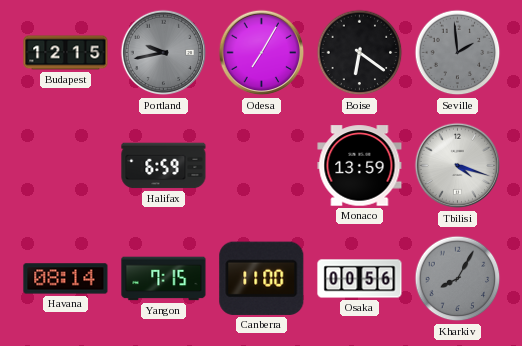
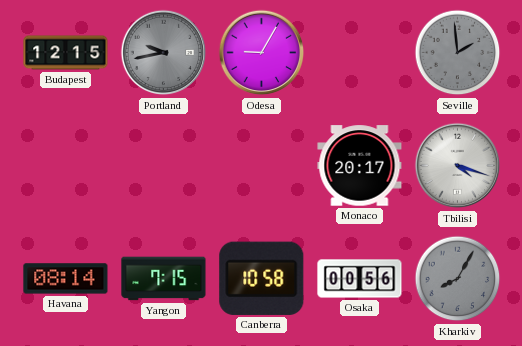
Odesa: 7:05 -> 9:05 (262, 53)
Boise: 6:21 -> none (360, 53)
Halifax: 6:59 -> none (164, 166)
Monaco: 13:59 -> 20:17 (360, 166)
Canberra: 11:00 -> 10:58 (262, 278)
